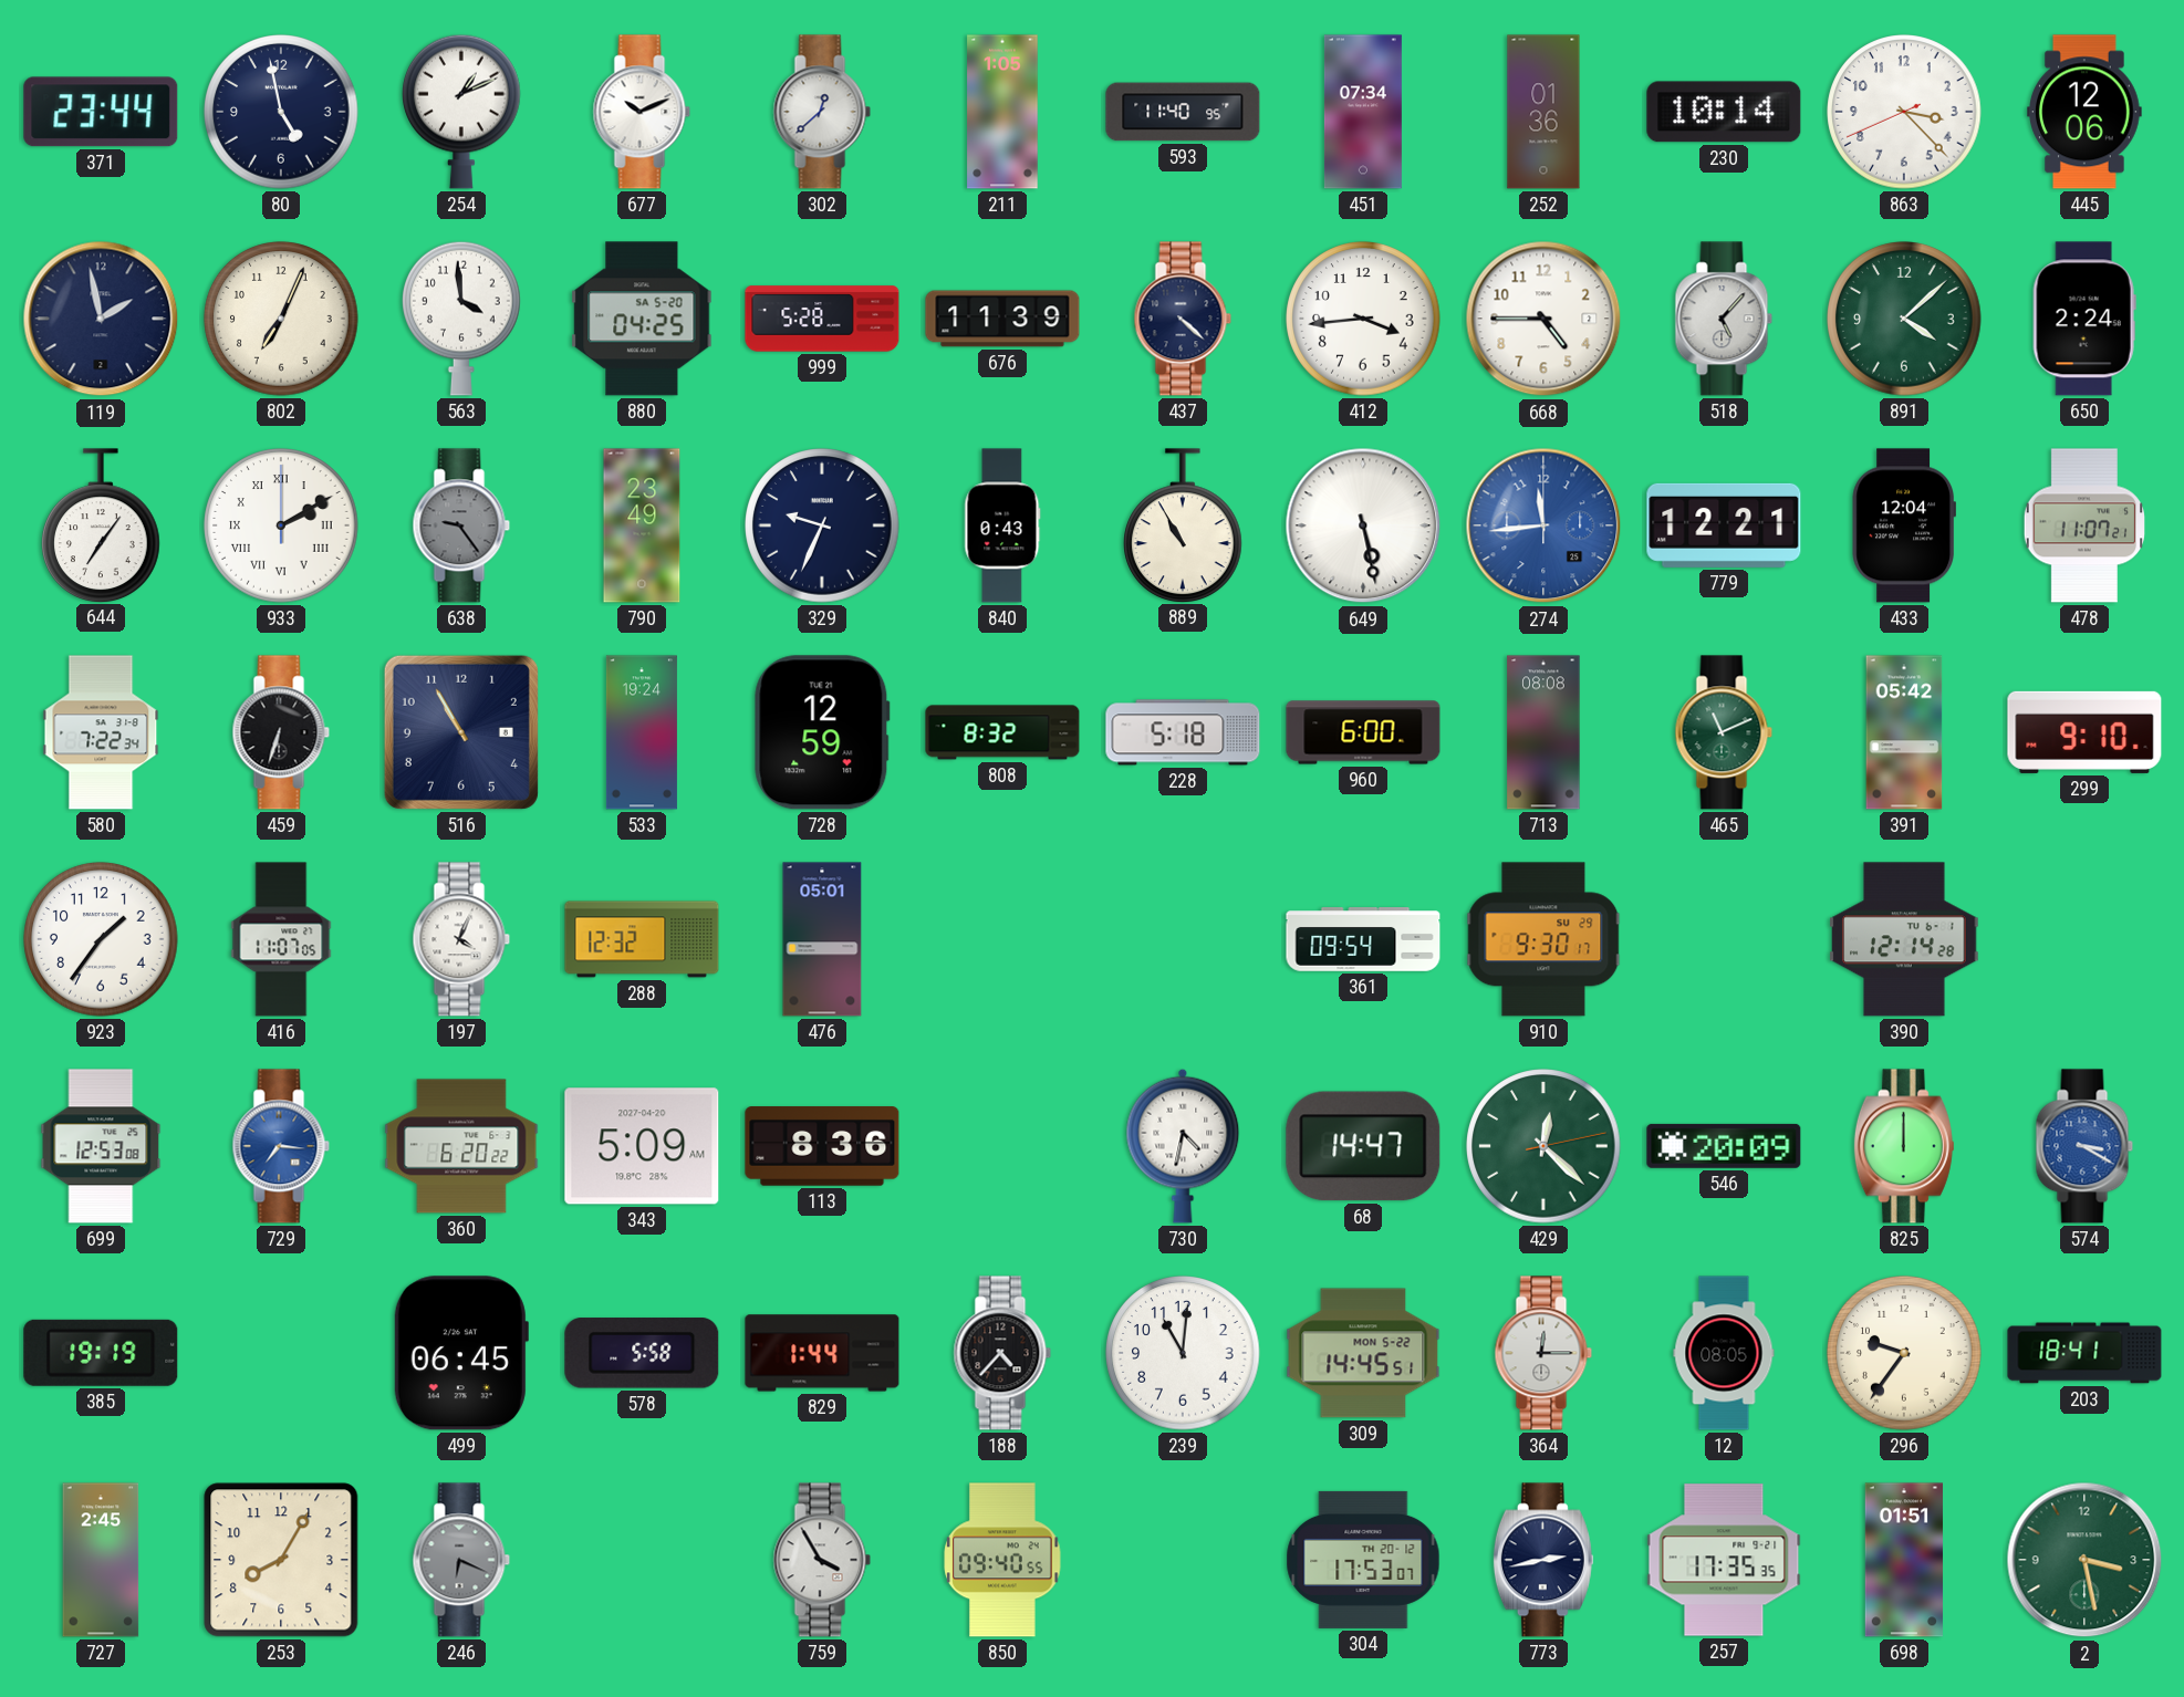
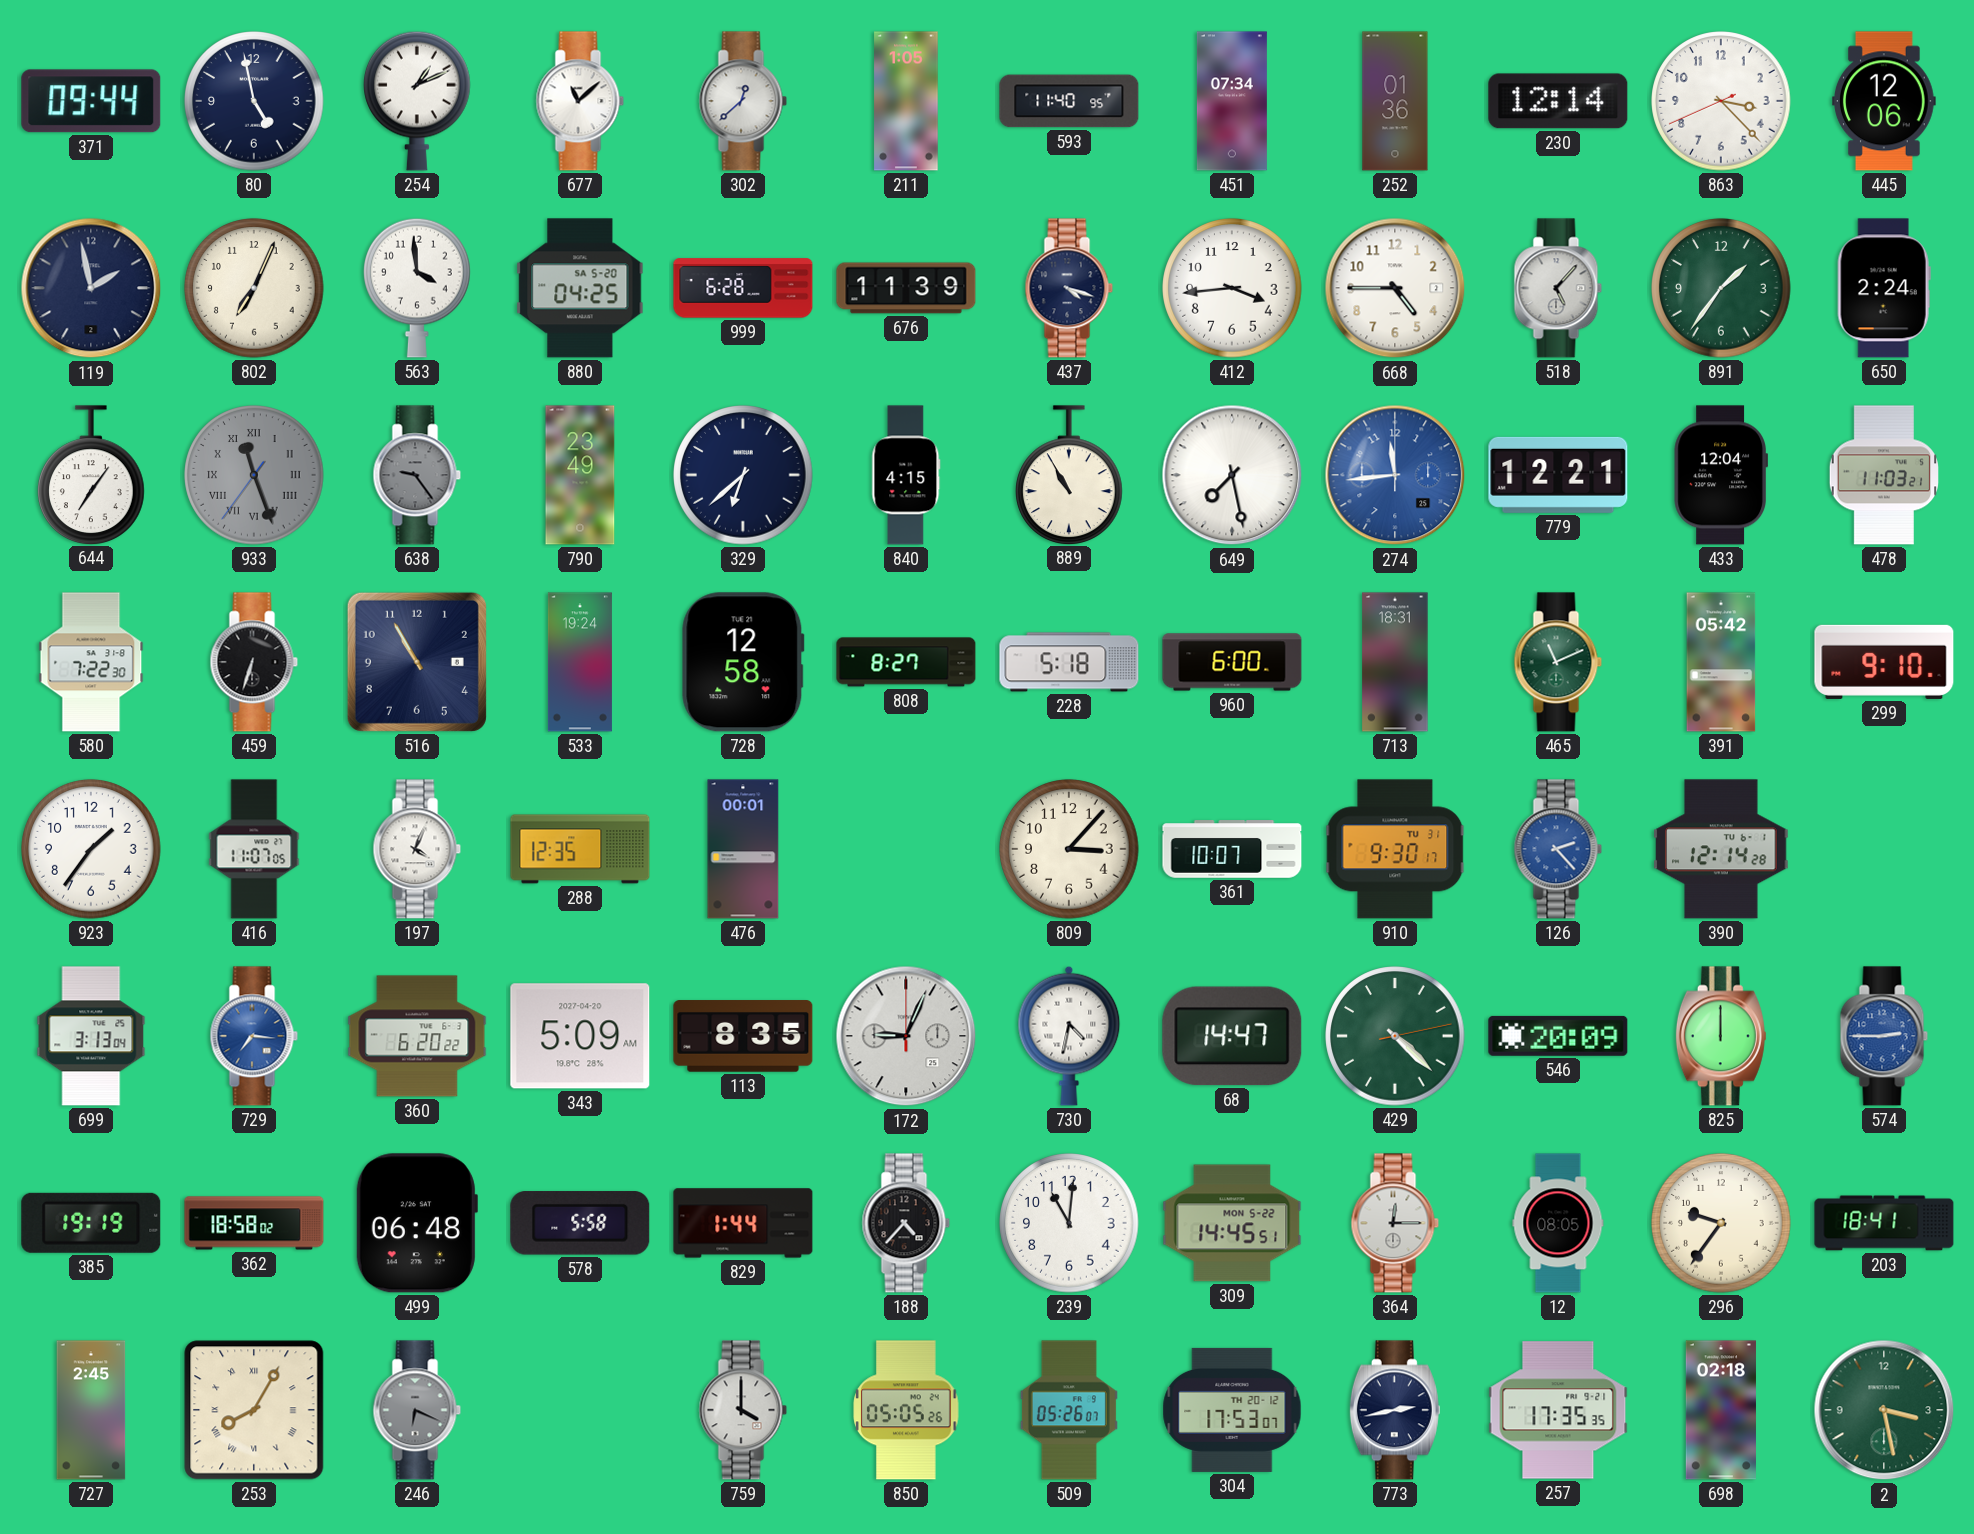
371: 23:44 -> 09:44 (91, 101)
677: 10:11 -> 11:08 (580, 101)
230: 10:14 -> 12:14 (1558, 101)
999: 5:28 -> 6:28 (743, 288)
437: 4:22 -> 4:18 (1069, 288)
891: 4:08 -> 1:36 (1721, 288)
933: 2:10 -> 11:26 (254, 475)
933 dial: white -> grey (254, 475)
329: 9:34 -> 6:38 (743, 475)
840: 0:43 -> 4:15 (906, 475)
649: 5:28 -> 7:28 (1232, 475)
478: 11:07 -> 11:03 (1883, 475)
580: 7:22:34 -> 7:22:30 (91, 662)
728: 12:59 -> 12:58 (743, 662)
808: 8:32 -> 8:27 (906, 662)
713: 08:08 -> 18:31 (1395, 662)
288: 12:32 -> 12:35 (580, 849)
476: 05:01 -> 00:01 (743, 849)
809: none -> 3:07 (1069, 849)
361: 09:54 -> 10:07 (1232, 849)
910 date: SU 29 -> TU 31 (1395, 849)
126: none -> 2:23 (1558, 849)
699: 12:53 -> 3:13 (91, 1036)
113: 8:36 -> 8:35 (743, 1036)
172: none -> 9:04 (906, 1036)
429: 12:22 -> 4:22 (1395, 1036)
574: 3:20 -> 2:45 (1884, 1036)
362: none -> 18:58 (254, 1223)
499: 06:45 -> 06:48 (416, 1223)
253 numerals: Arabic -> Roman (254, 1410)
759: 3:55 -> 4:00 (743, 1410)
850: 09:40 -> 05:05 (906, 1410)
509: none -> 05:26 (1069, 1410)
698: 01:51 -> 02:18 (1721, 1410)
